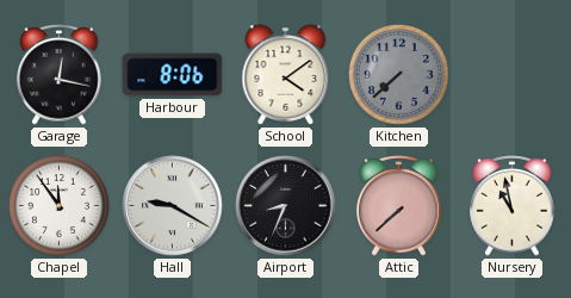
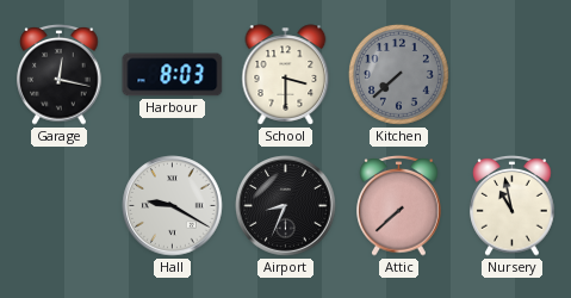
Harbour: 8:06 -> 8:03 (173, 75)
School: 4:09 -> 3:30 (286, 75)
Chapel: 11:54 -> none (58, 205)
